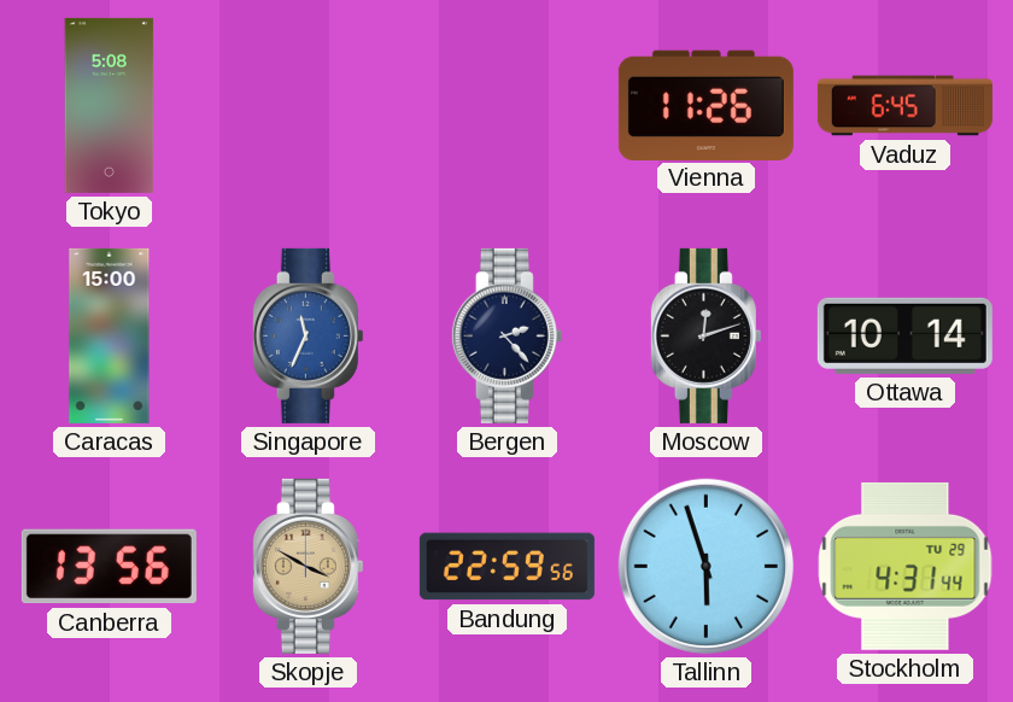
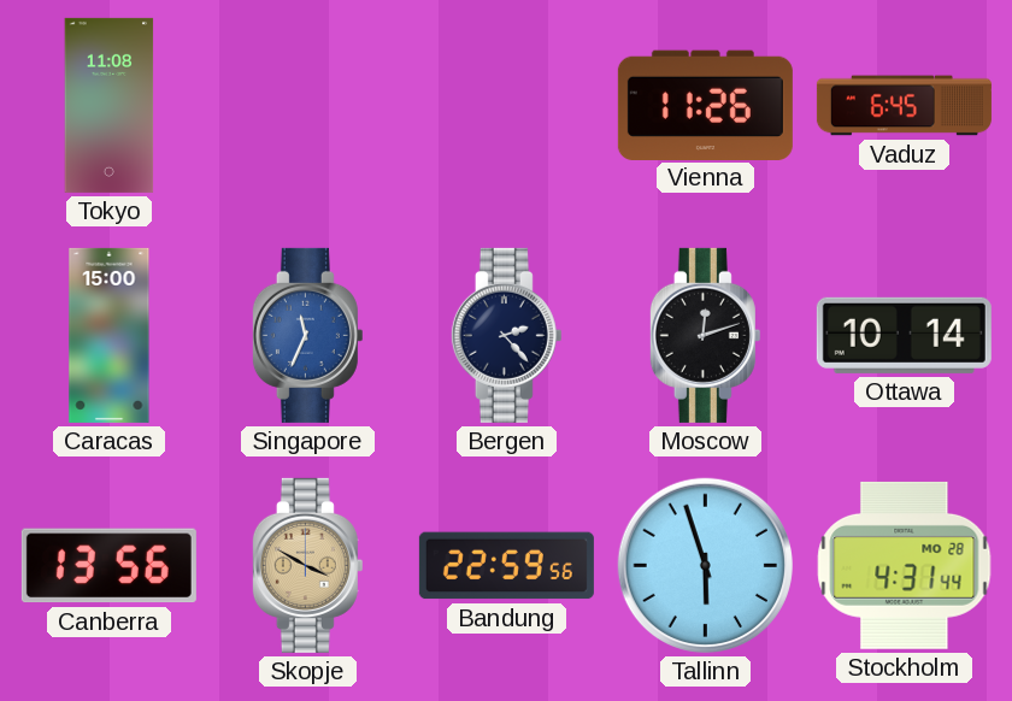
Tokyo: 5:08 -> 11:08 (110, 105)
Stockholm date: TU 29 -> MO 28 (905, 565)
